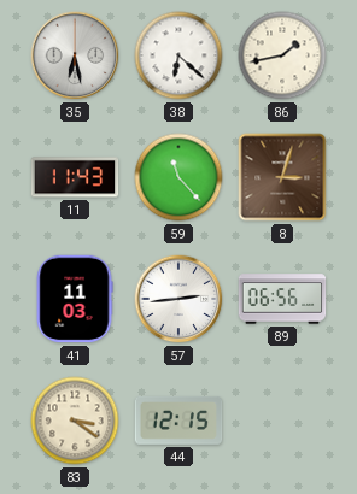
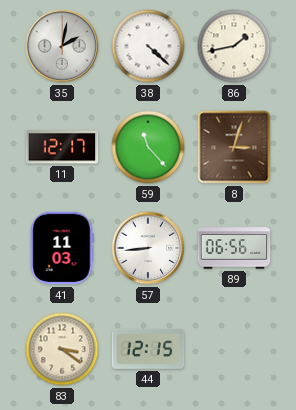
35: 6:28 -> 2:02 (62, 46)
38: 6:22 -> 4:22 (148, 46)
11: 11:43 -> 12:17 (62, 147)
57: 2:44 -> 8:44 (148, 248)
